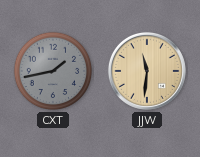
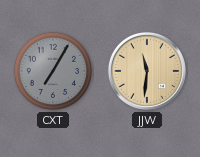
CXT: 1:43 -> 7:05 (53, 71)
